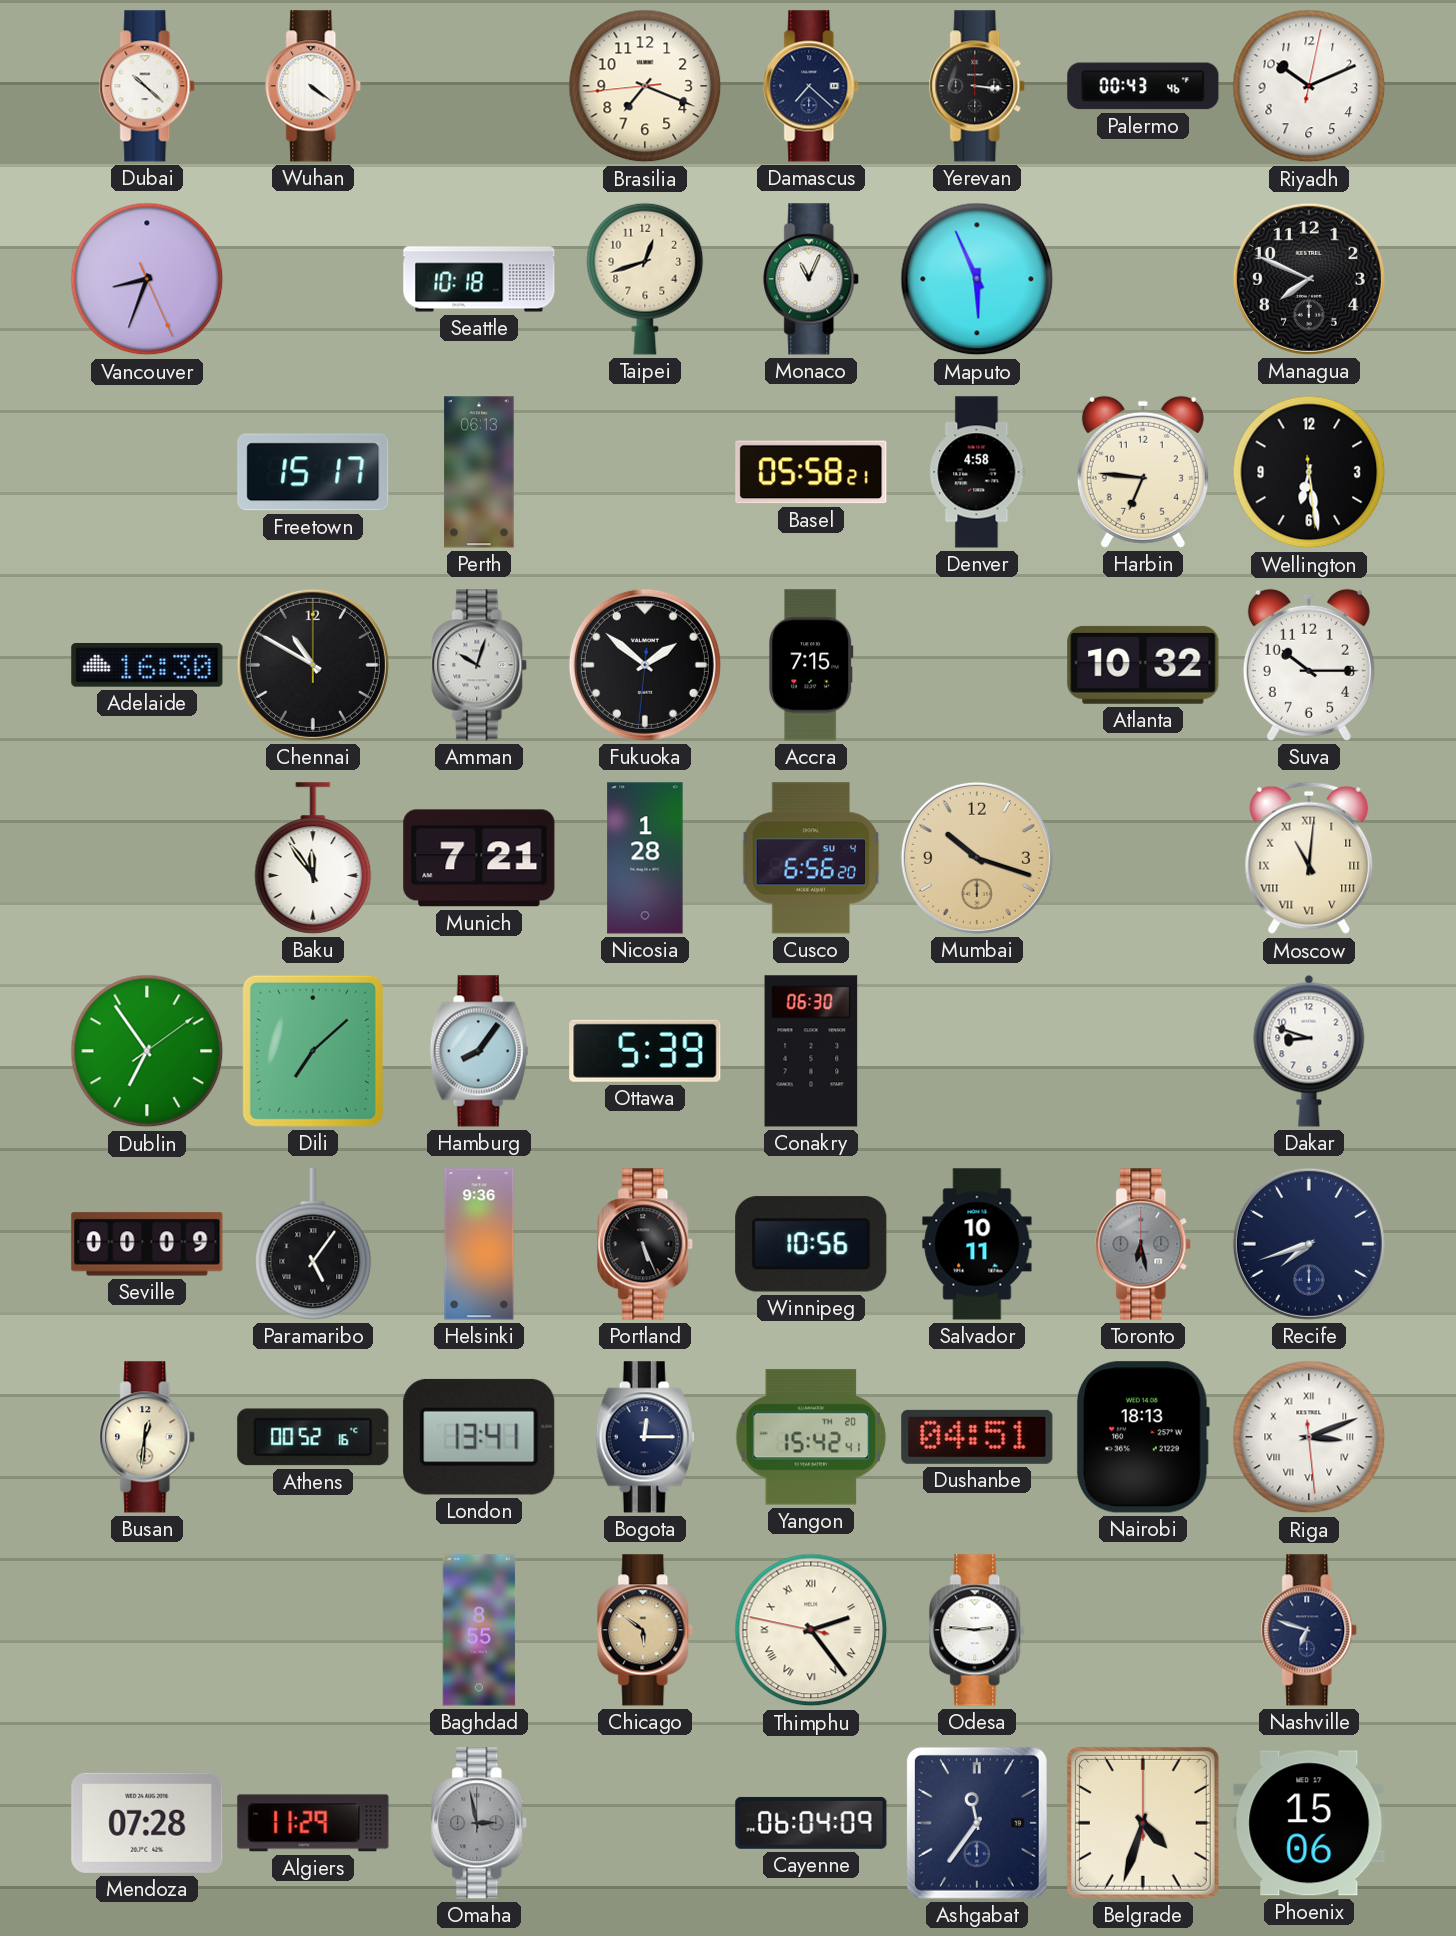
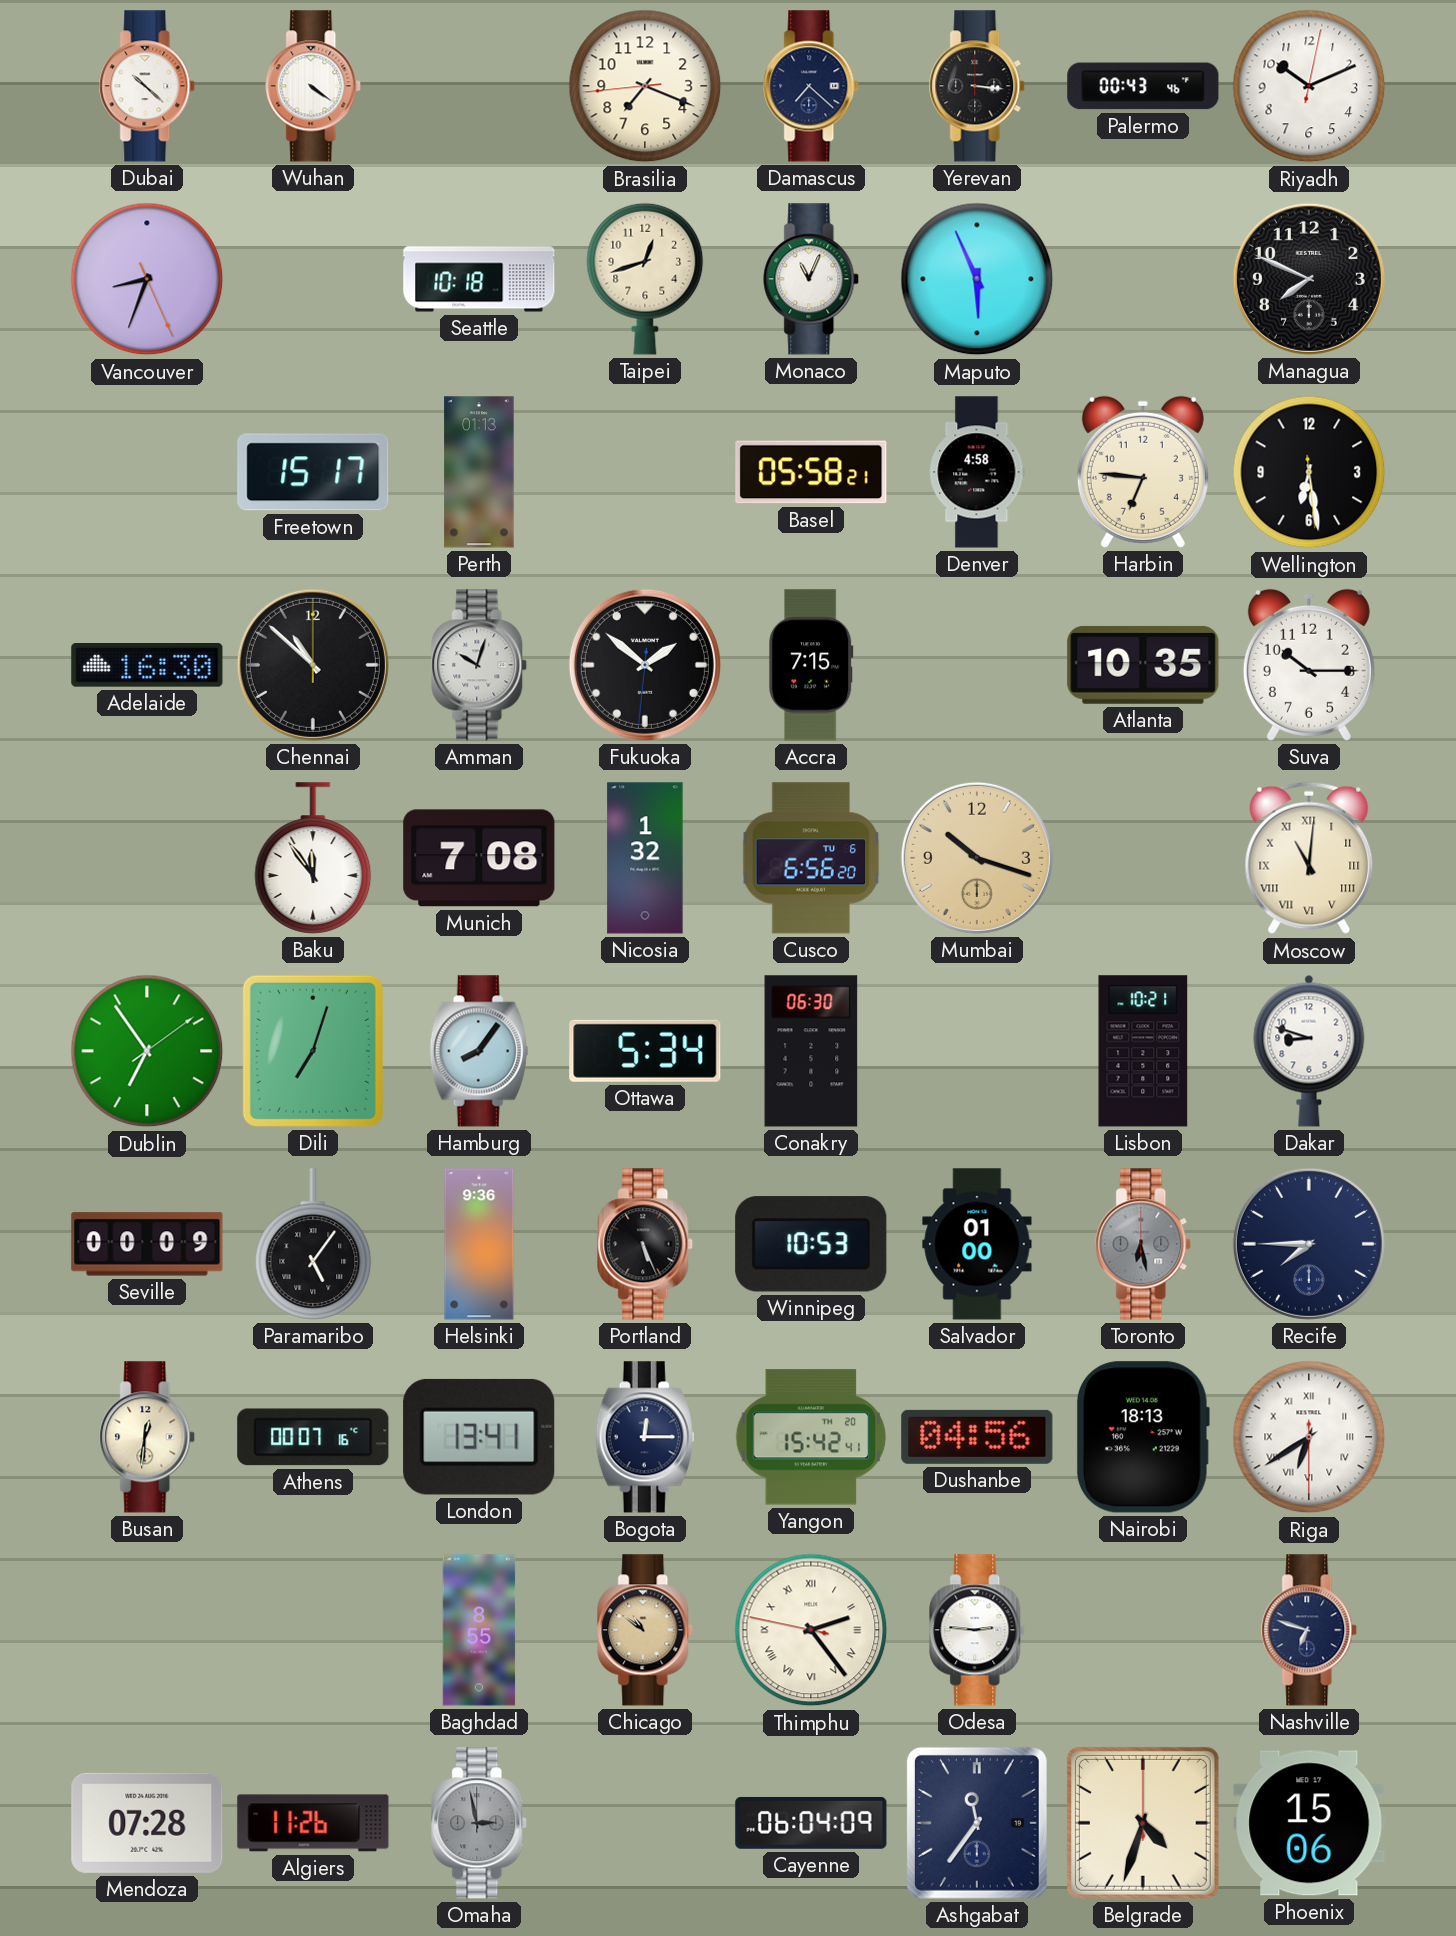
Perth: 06:13 -> 01:13 (479, 472)
Chennai: 10:50 -> 10:52 (313, 665)
Atlanta: 10:32 -> 10:35 (1143, 665)
Munich: 7:21 -> 7:08 (479, 858)
Nicosia: 1:28 -> 1:32 (645, 858)
Cusco date: SU 4 -> TU 6 (811, 858)
Dili: 7:08 -> 7:03 (313, 1051)
Ottawa: 5:39 -> 5:34 (645, 1051)
Lisbon: none -> 10:21 (1143, 1051)
Winnipeg: 10:56 -> 10:53 (811, 1244)
Salvador: 10:11 -> 01:00 (977, 1244)
Recife: 7:42 -> 7:45 (1309, 1244)
Athens: 00:52 -> 00:07 (313, 1437)
Dushanbe: 04:51 -> 04:56 (977, 1437)
Riga: 3:11 -> 6:39 (1309, 1437)
Chicago: 5:51 -> 10:51 (646, 1630)
Algiers: 11:29 -> 11:26 (313, 1823)
